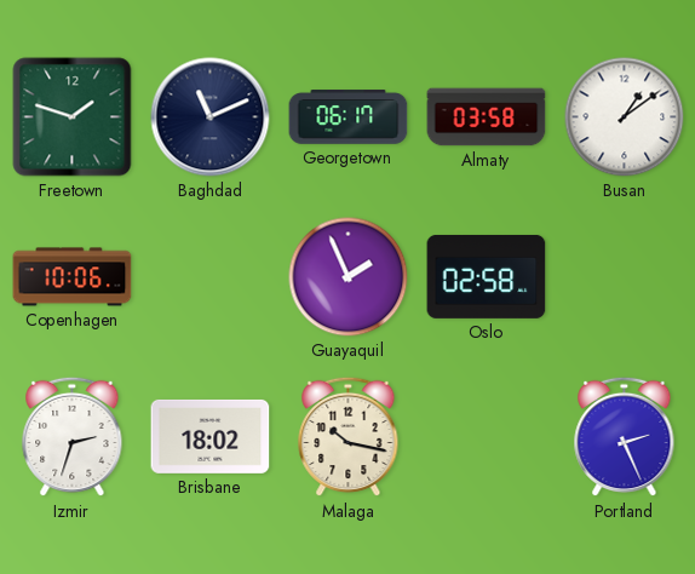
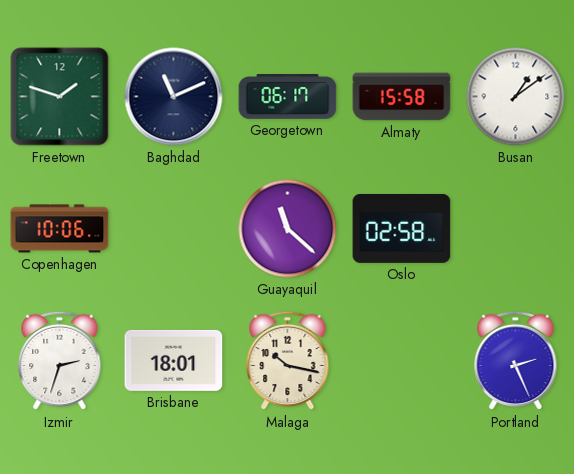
Almaty: 03:58 -> 15:58 (402, 97)
Guayaquil: 1:56 -> 11:22 (288, 229)
Brisbane: 18:02 -> 18:01 (174, 360)
